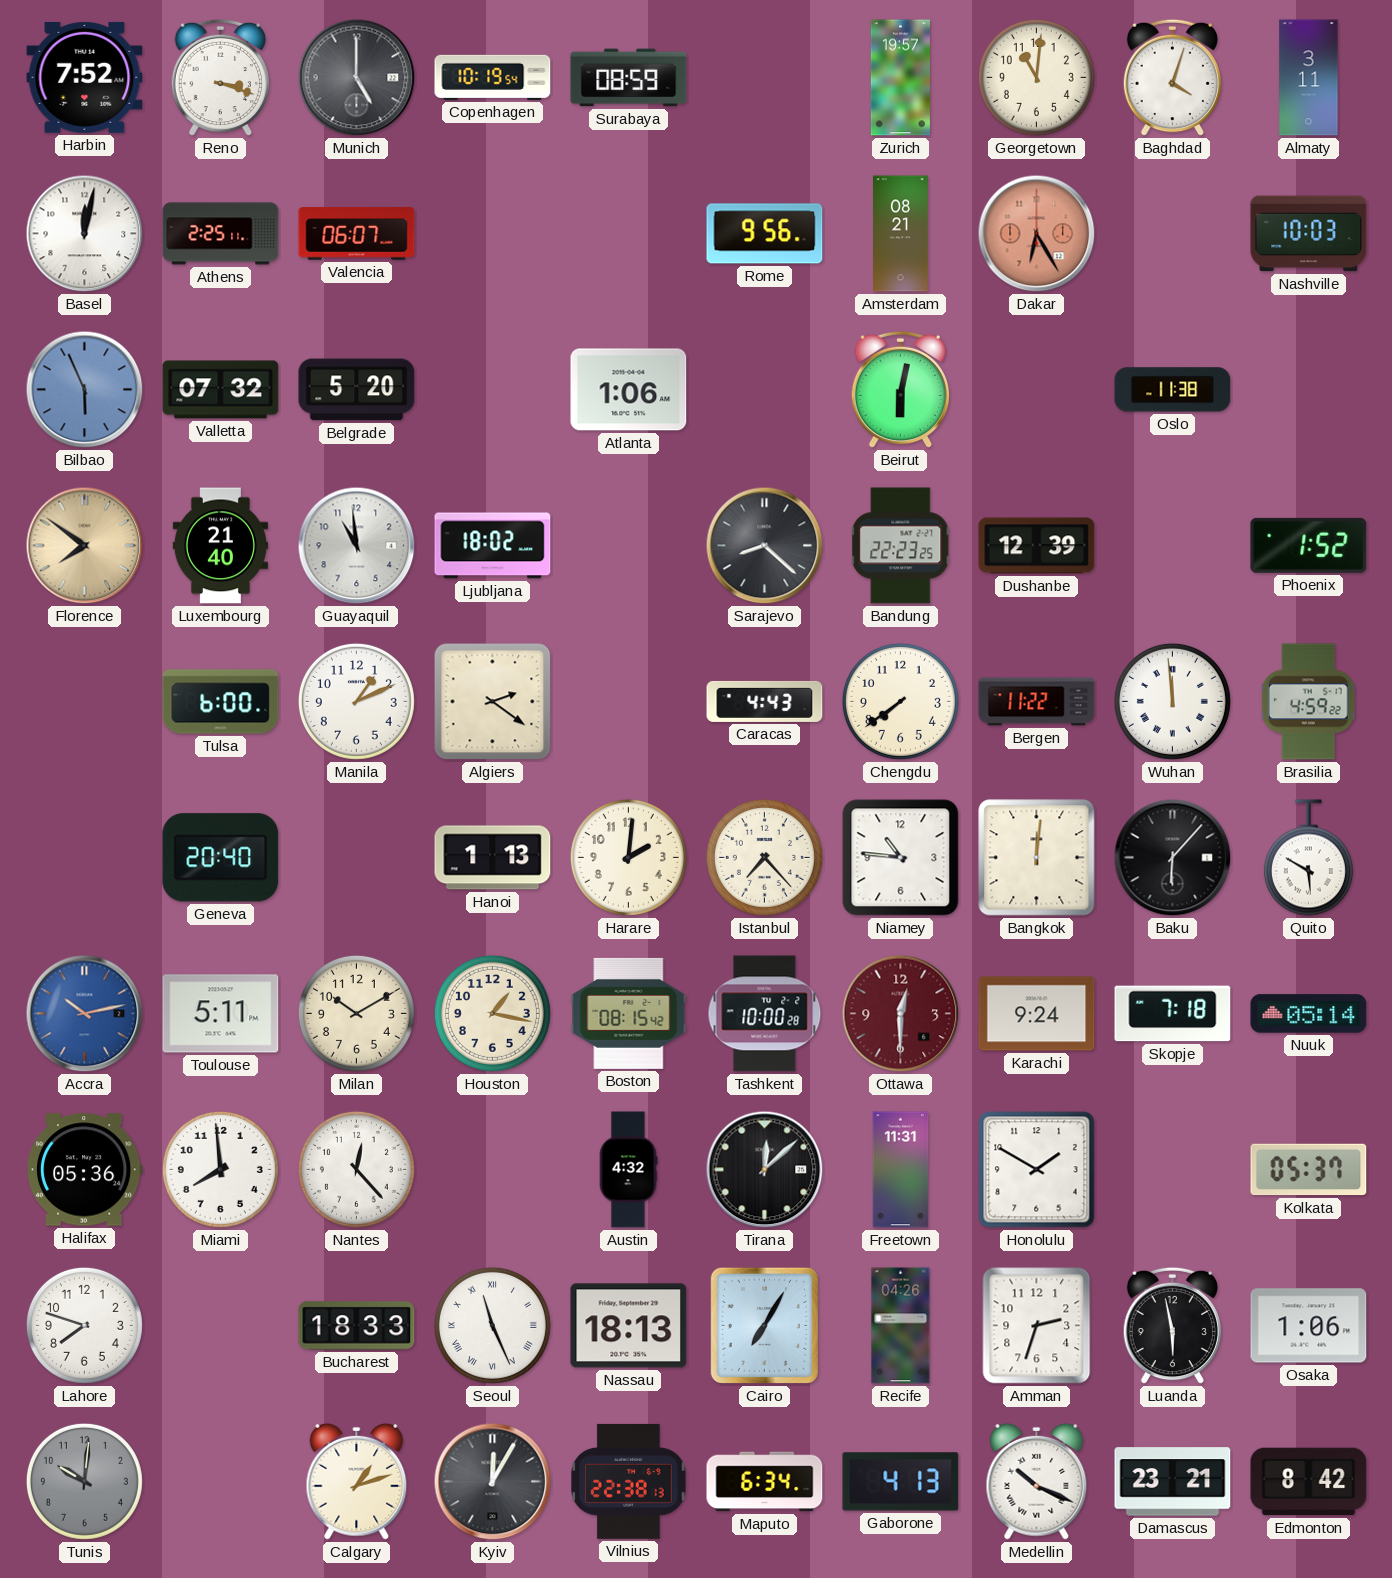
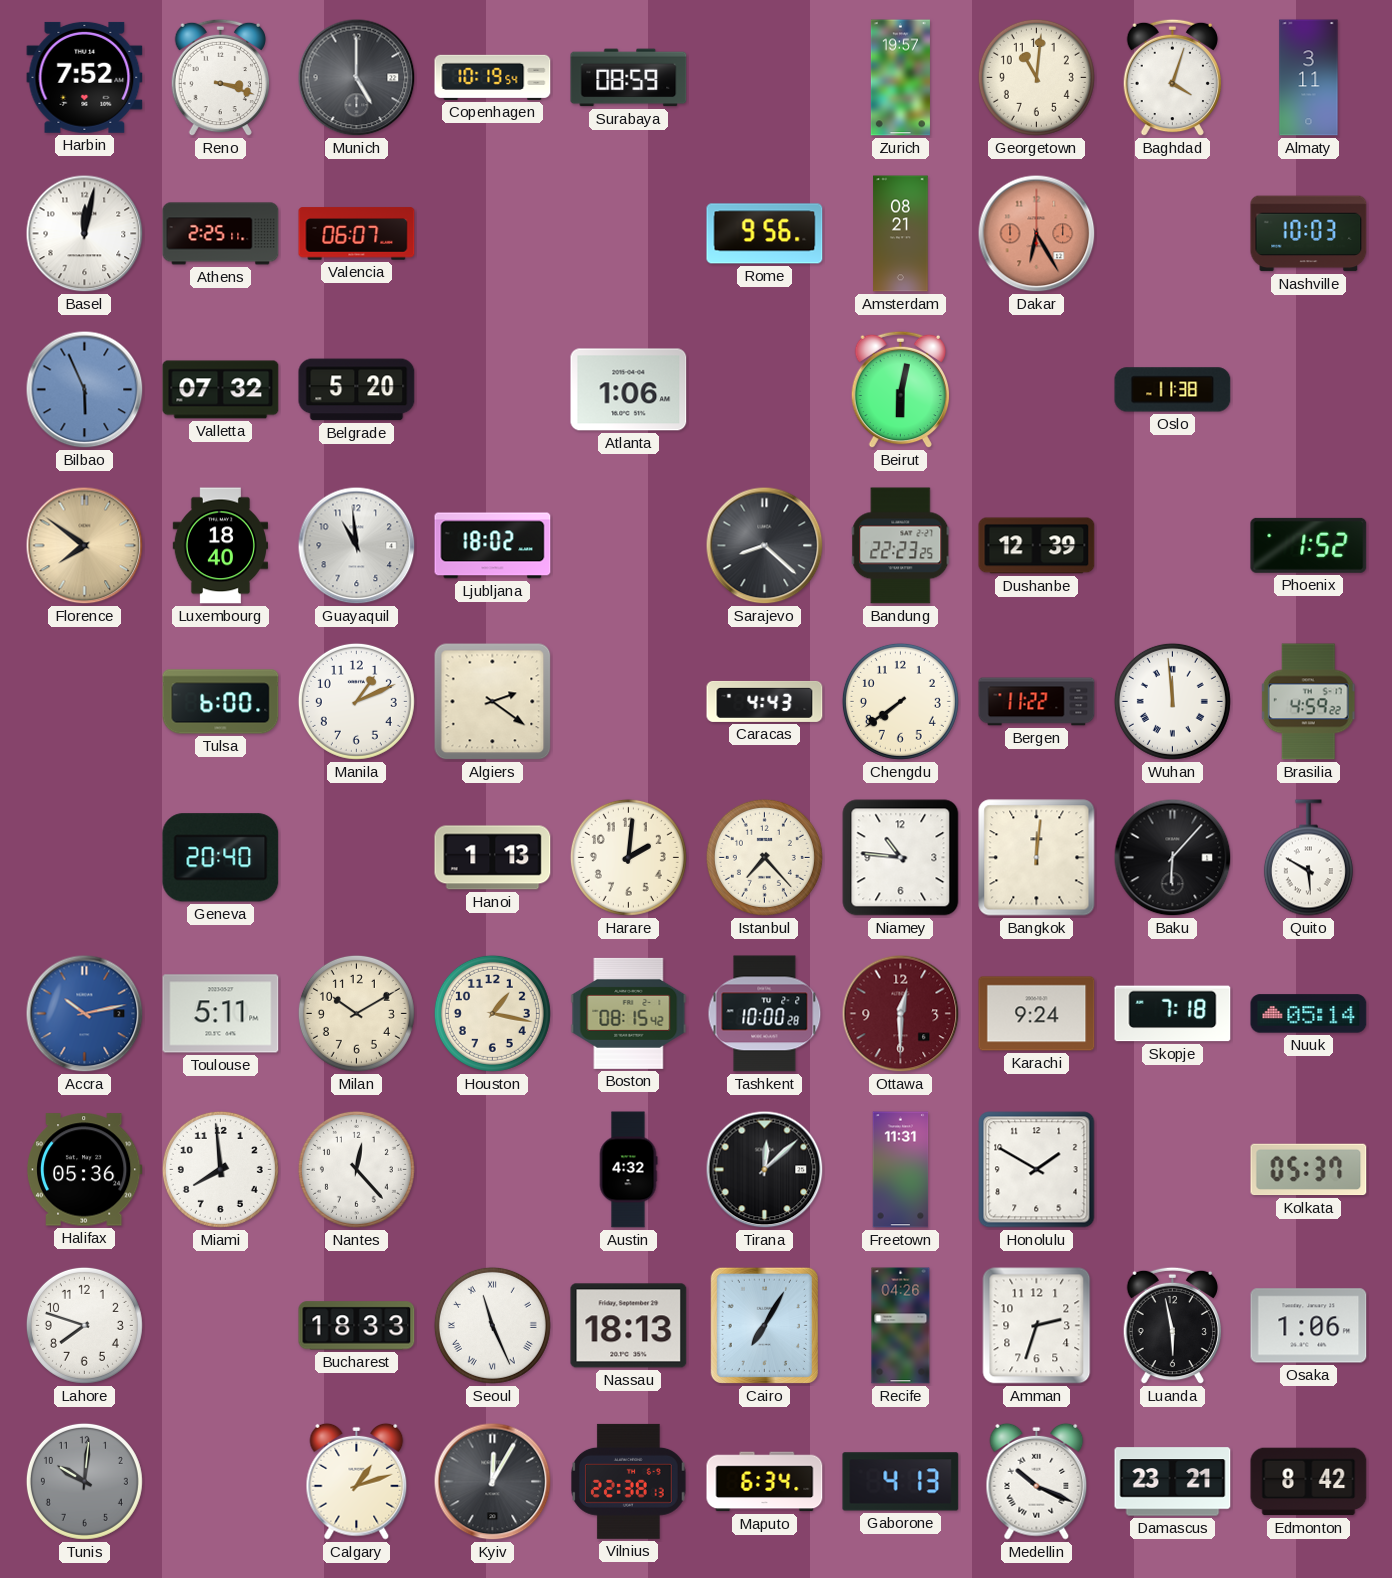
Luxembourg: 21:40 -> 18:40 (220, 546)
